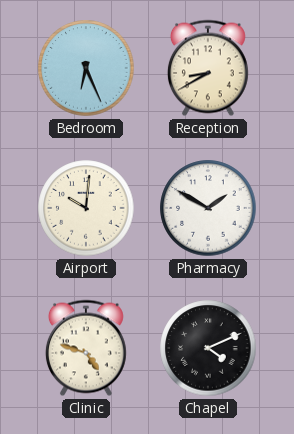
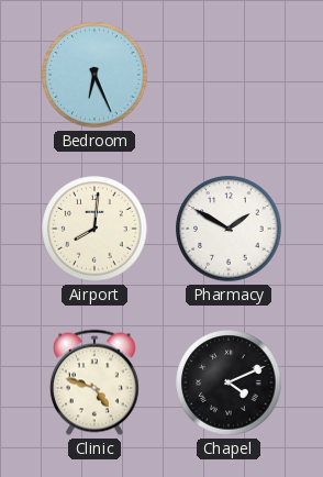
Reception: 8:40 -> none (208, 68)
Airport: 10:01 -> 8:01 (94, 229)
